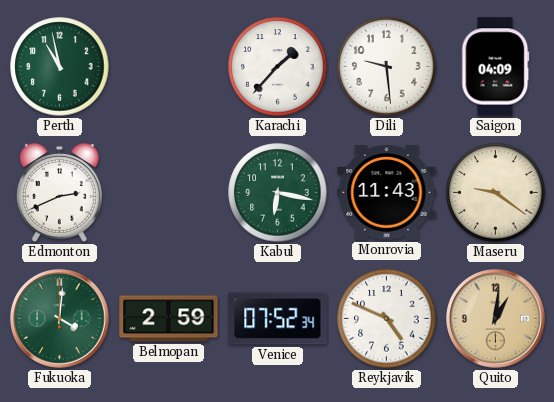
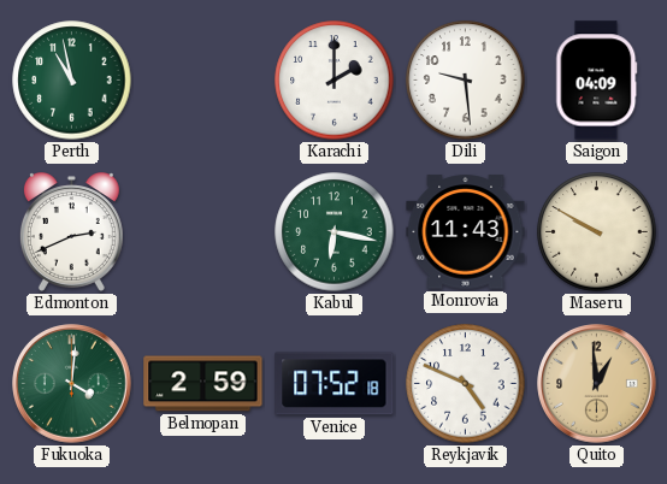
Karachi: 1:37 -> 2:00 (335, 81)
Maseru: 9:21 -> 9:50 (597, 232)
Venice: 07:52:34 -> 07:52:18 (335, 384)
Quito: 1:01 -> 12:59 (597, 384)
